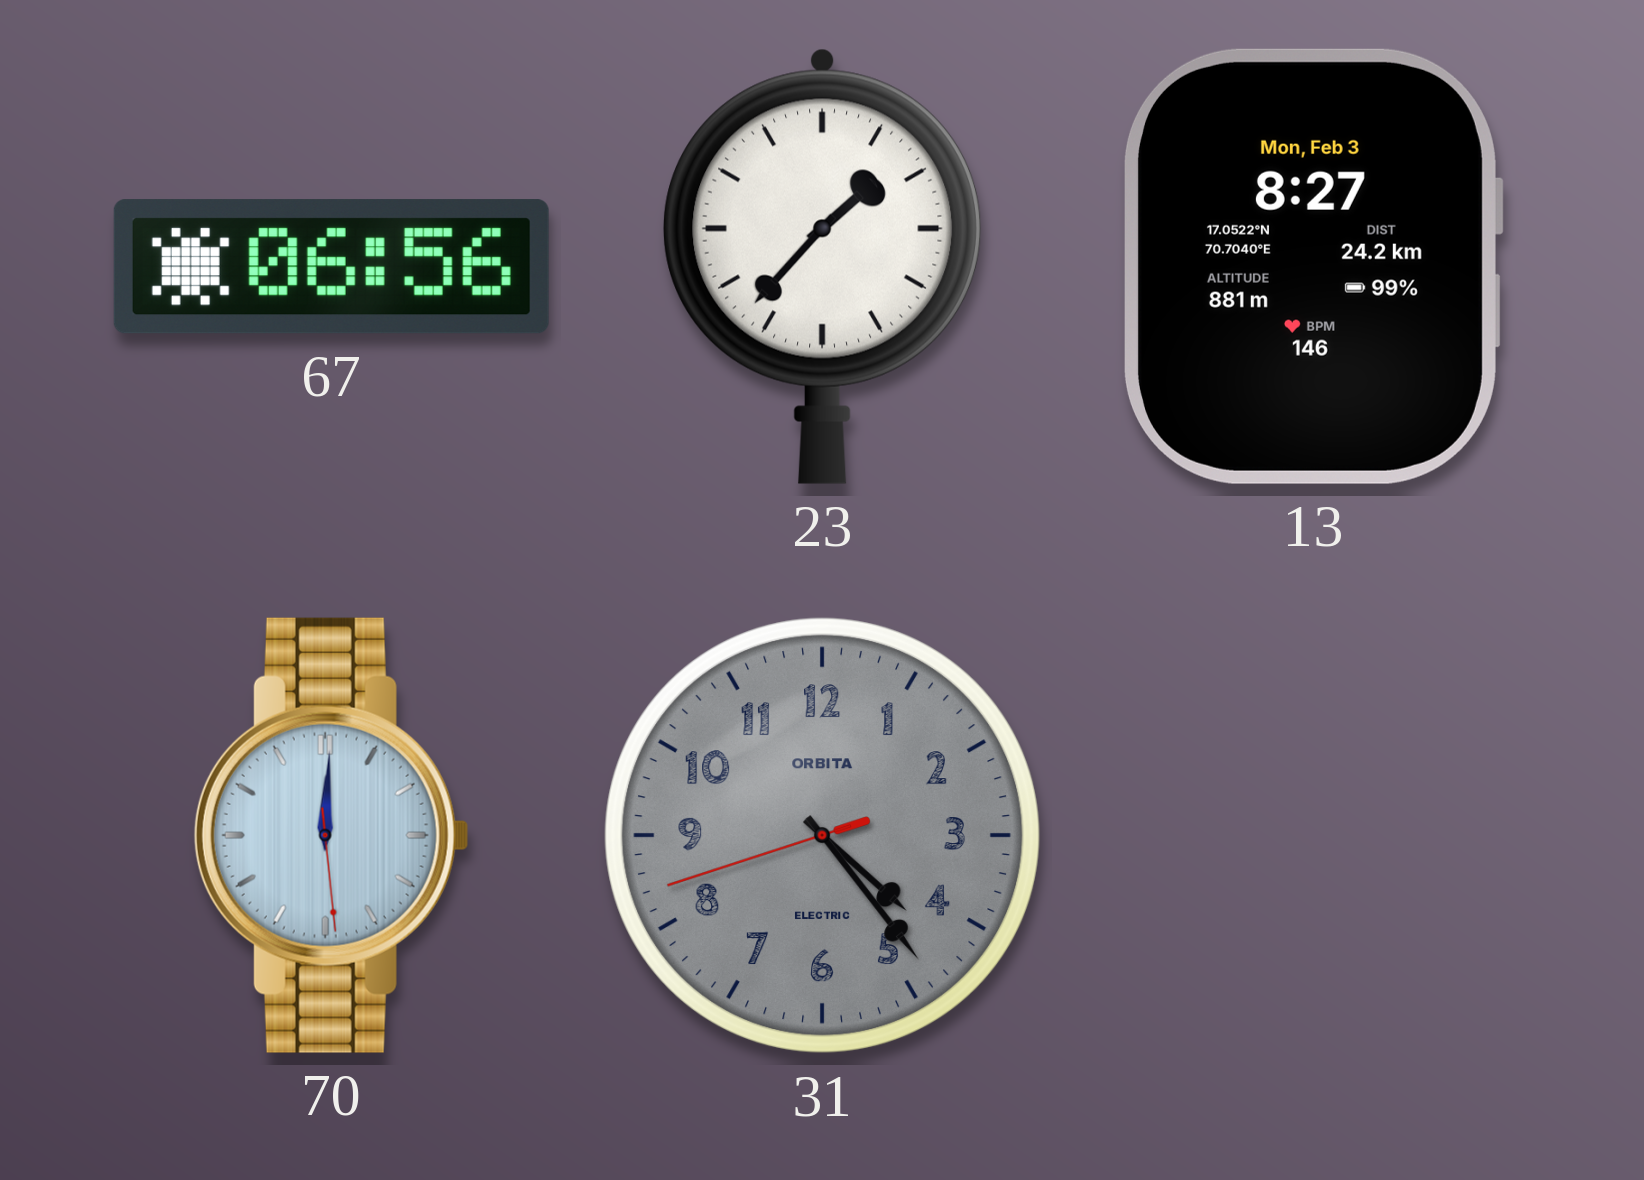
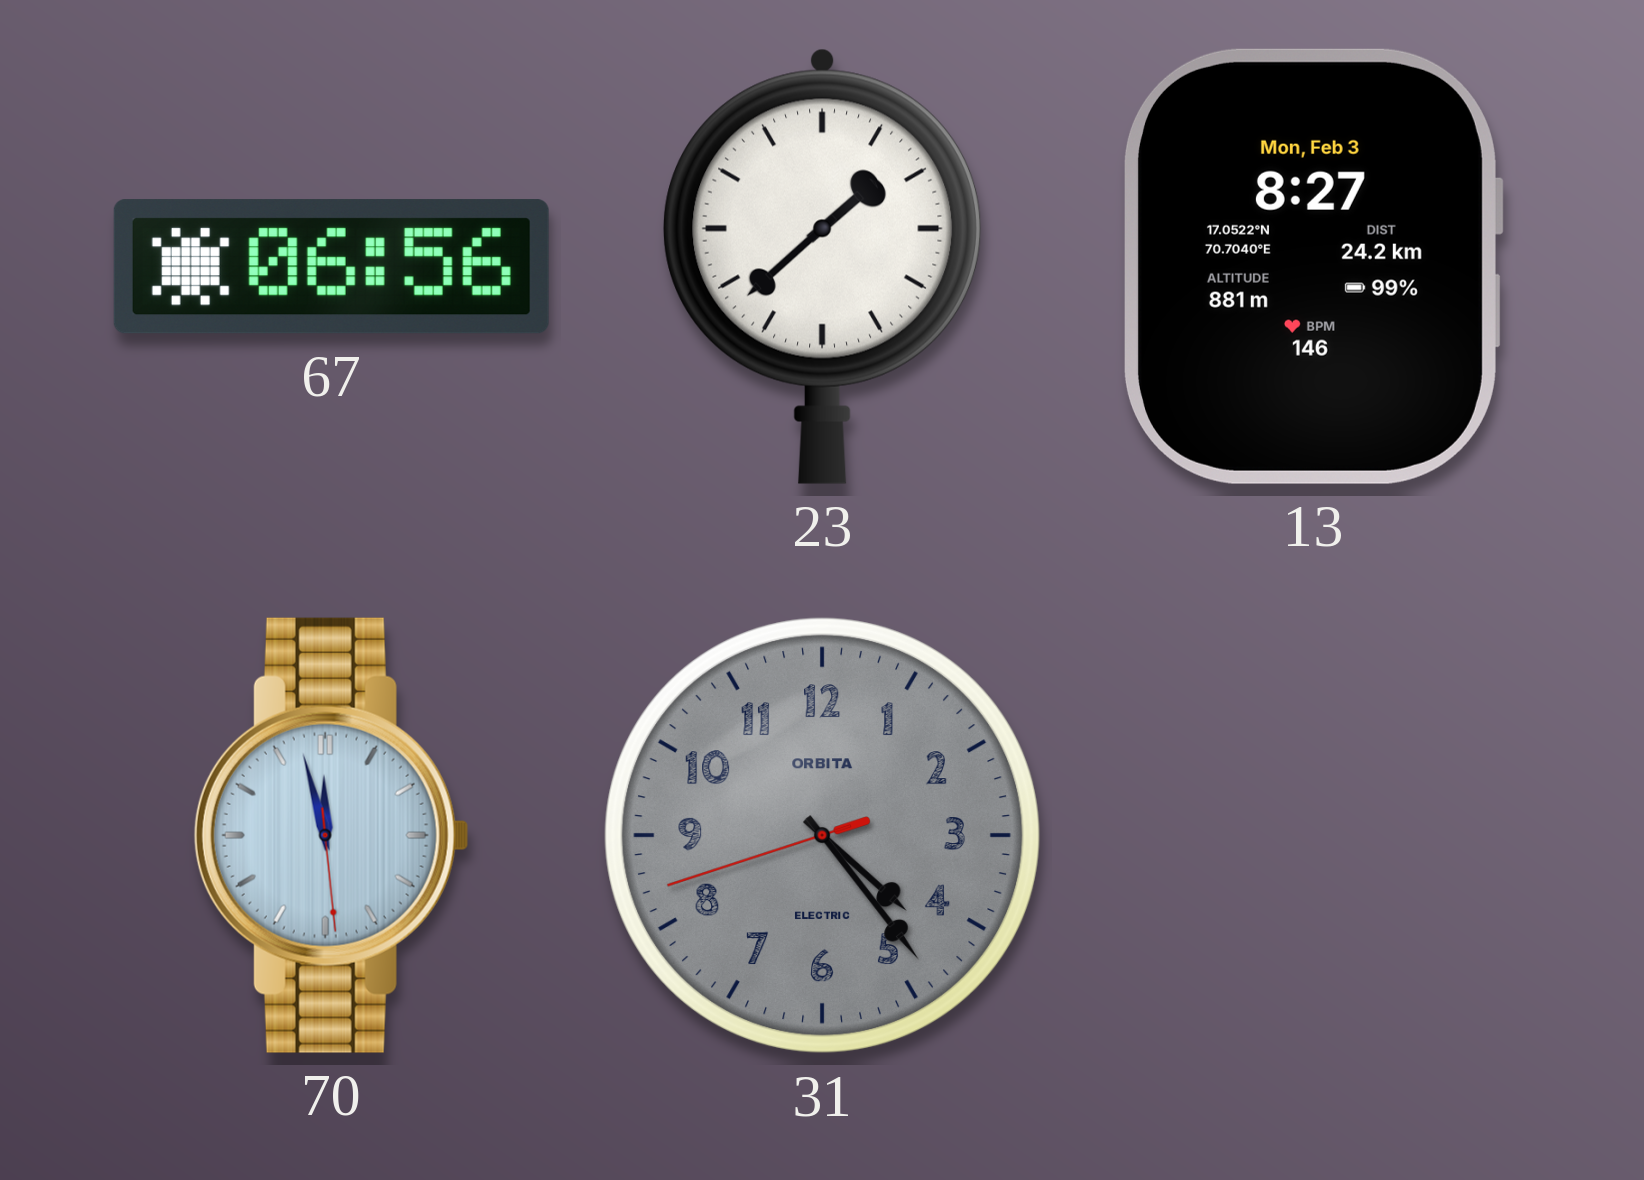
23: 1:37 -> 1:38 (823, 266)
70: 12:00 -> 11:57 (331, 835)
